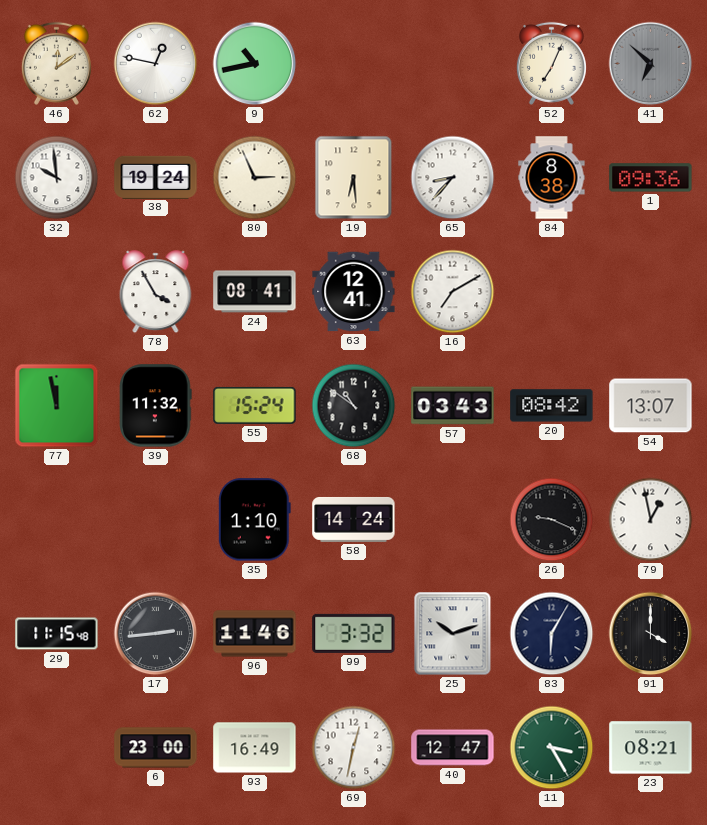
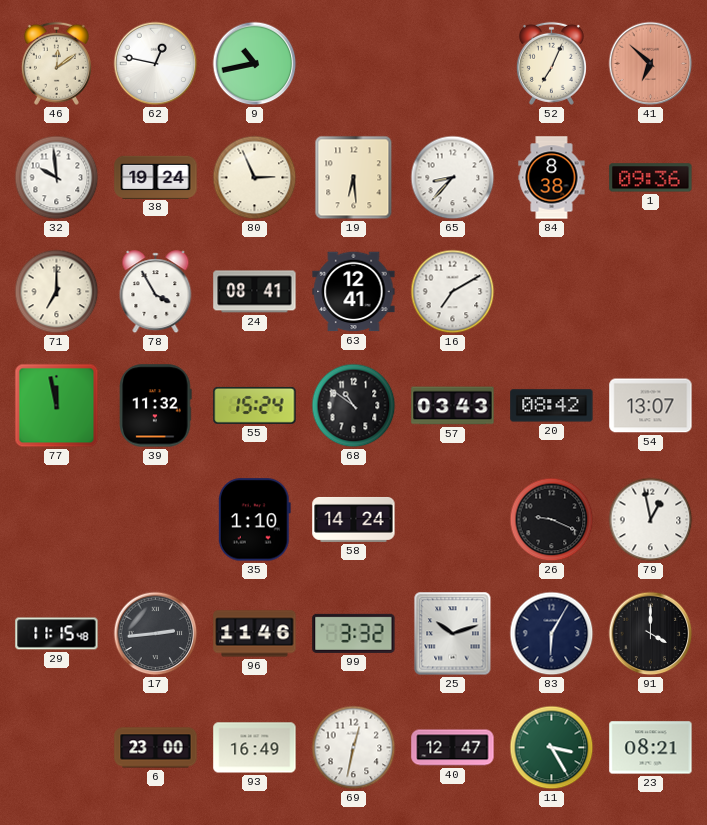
41 dial: grey -> salmon (651, 64)
71: none -> 7:00 (57, 292)
